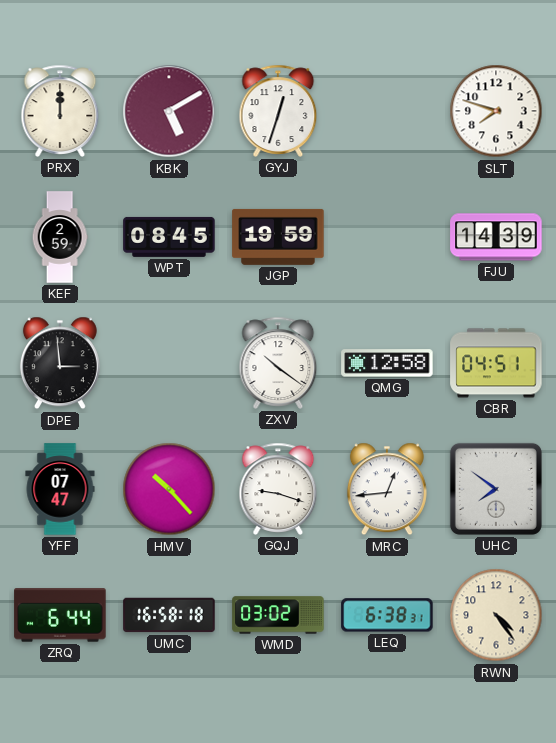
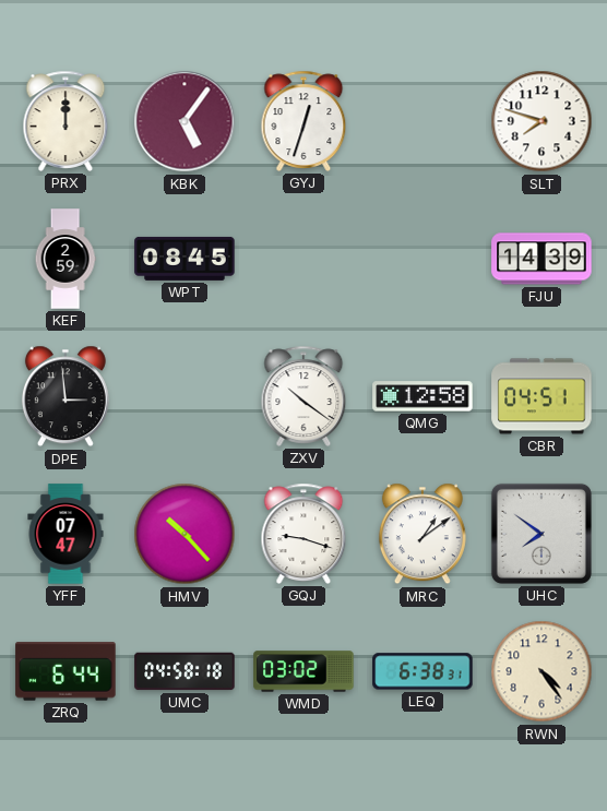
KBK: 5:10 -> 5:06 (185, 121)
JGP: 19:59 -> none (278, 237)
MRC: 12:44 -> 1:09 (422, 534)
UMC: 16:58 -> 04:58 (185, 671)
